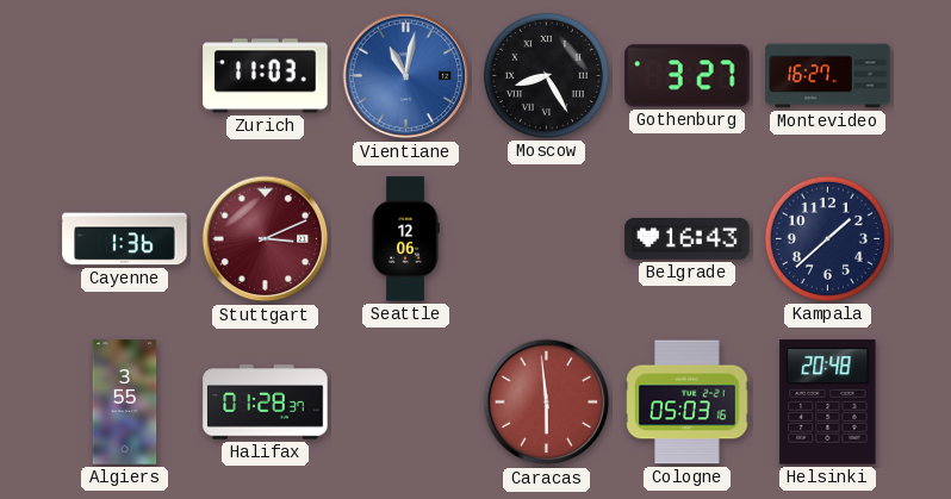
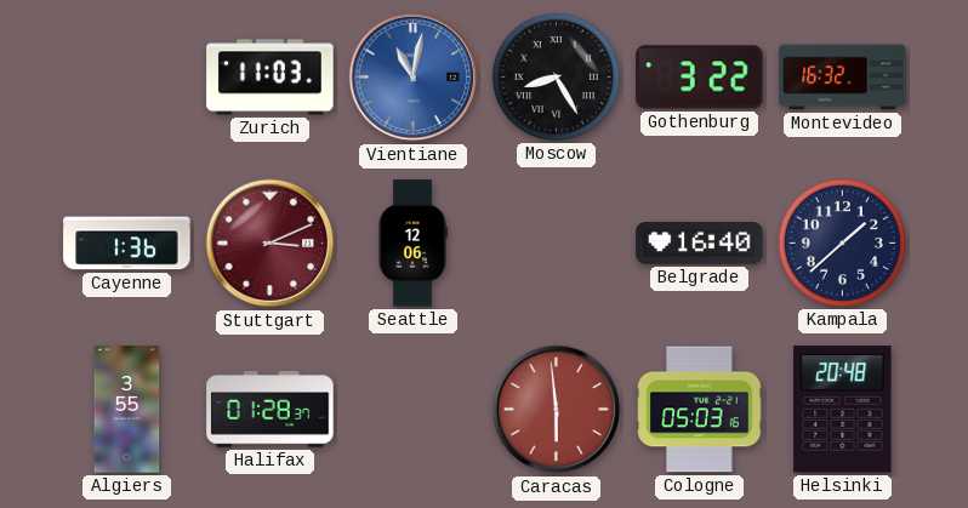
Gothenburg: 3:27 -> 3:22 (700, 78)
Montevideo: 16:27 -> 16:32 (843, 78)
Belgrade: 16:43 -> 16:40 (700, 242)
